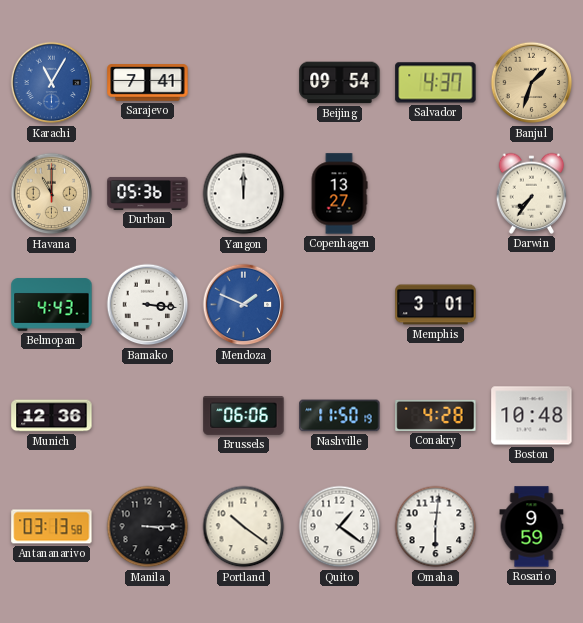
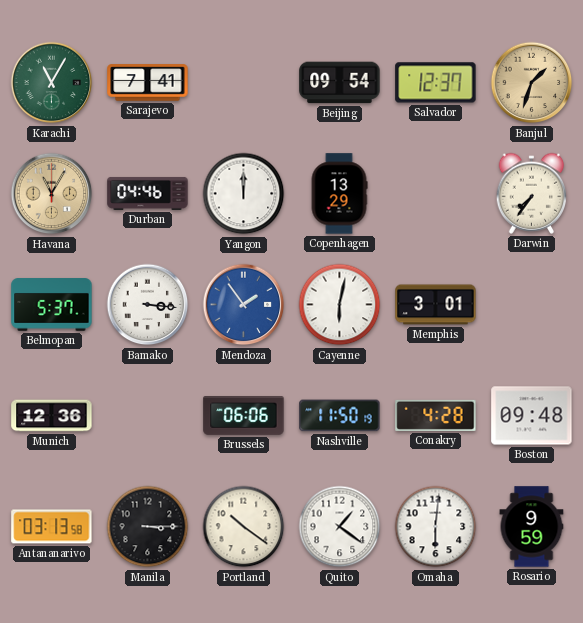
Karachi dial: blue -> green (52, 83)
Salvador: 4:37 -> 12:37 (436, 83)
Havana: 11:00 -> 11:05 (52, 194)
Durban: 05:36 -> 04:46 (148, 193)
Copenhagen: 13:27 -> 13:29 (339, 194)
Belmopan: 4:43 -> 5:37 (52, 305)
Mendoza: 1:49 -> 1:54 (244, 305)
Cayenne: none -> 6:02 (340, 305)
Boston: 10:48 -> 09:48 (532, 416)
